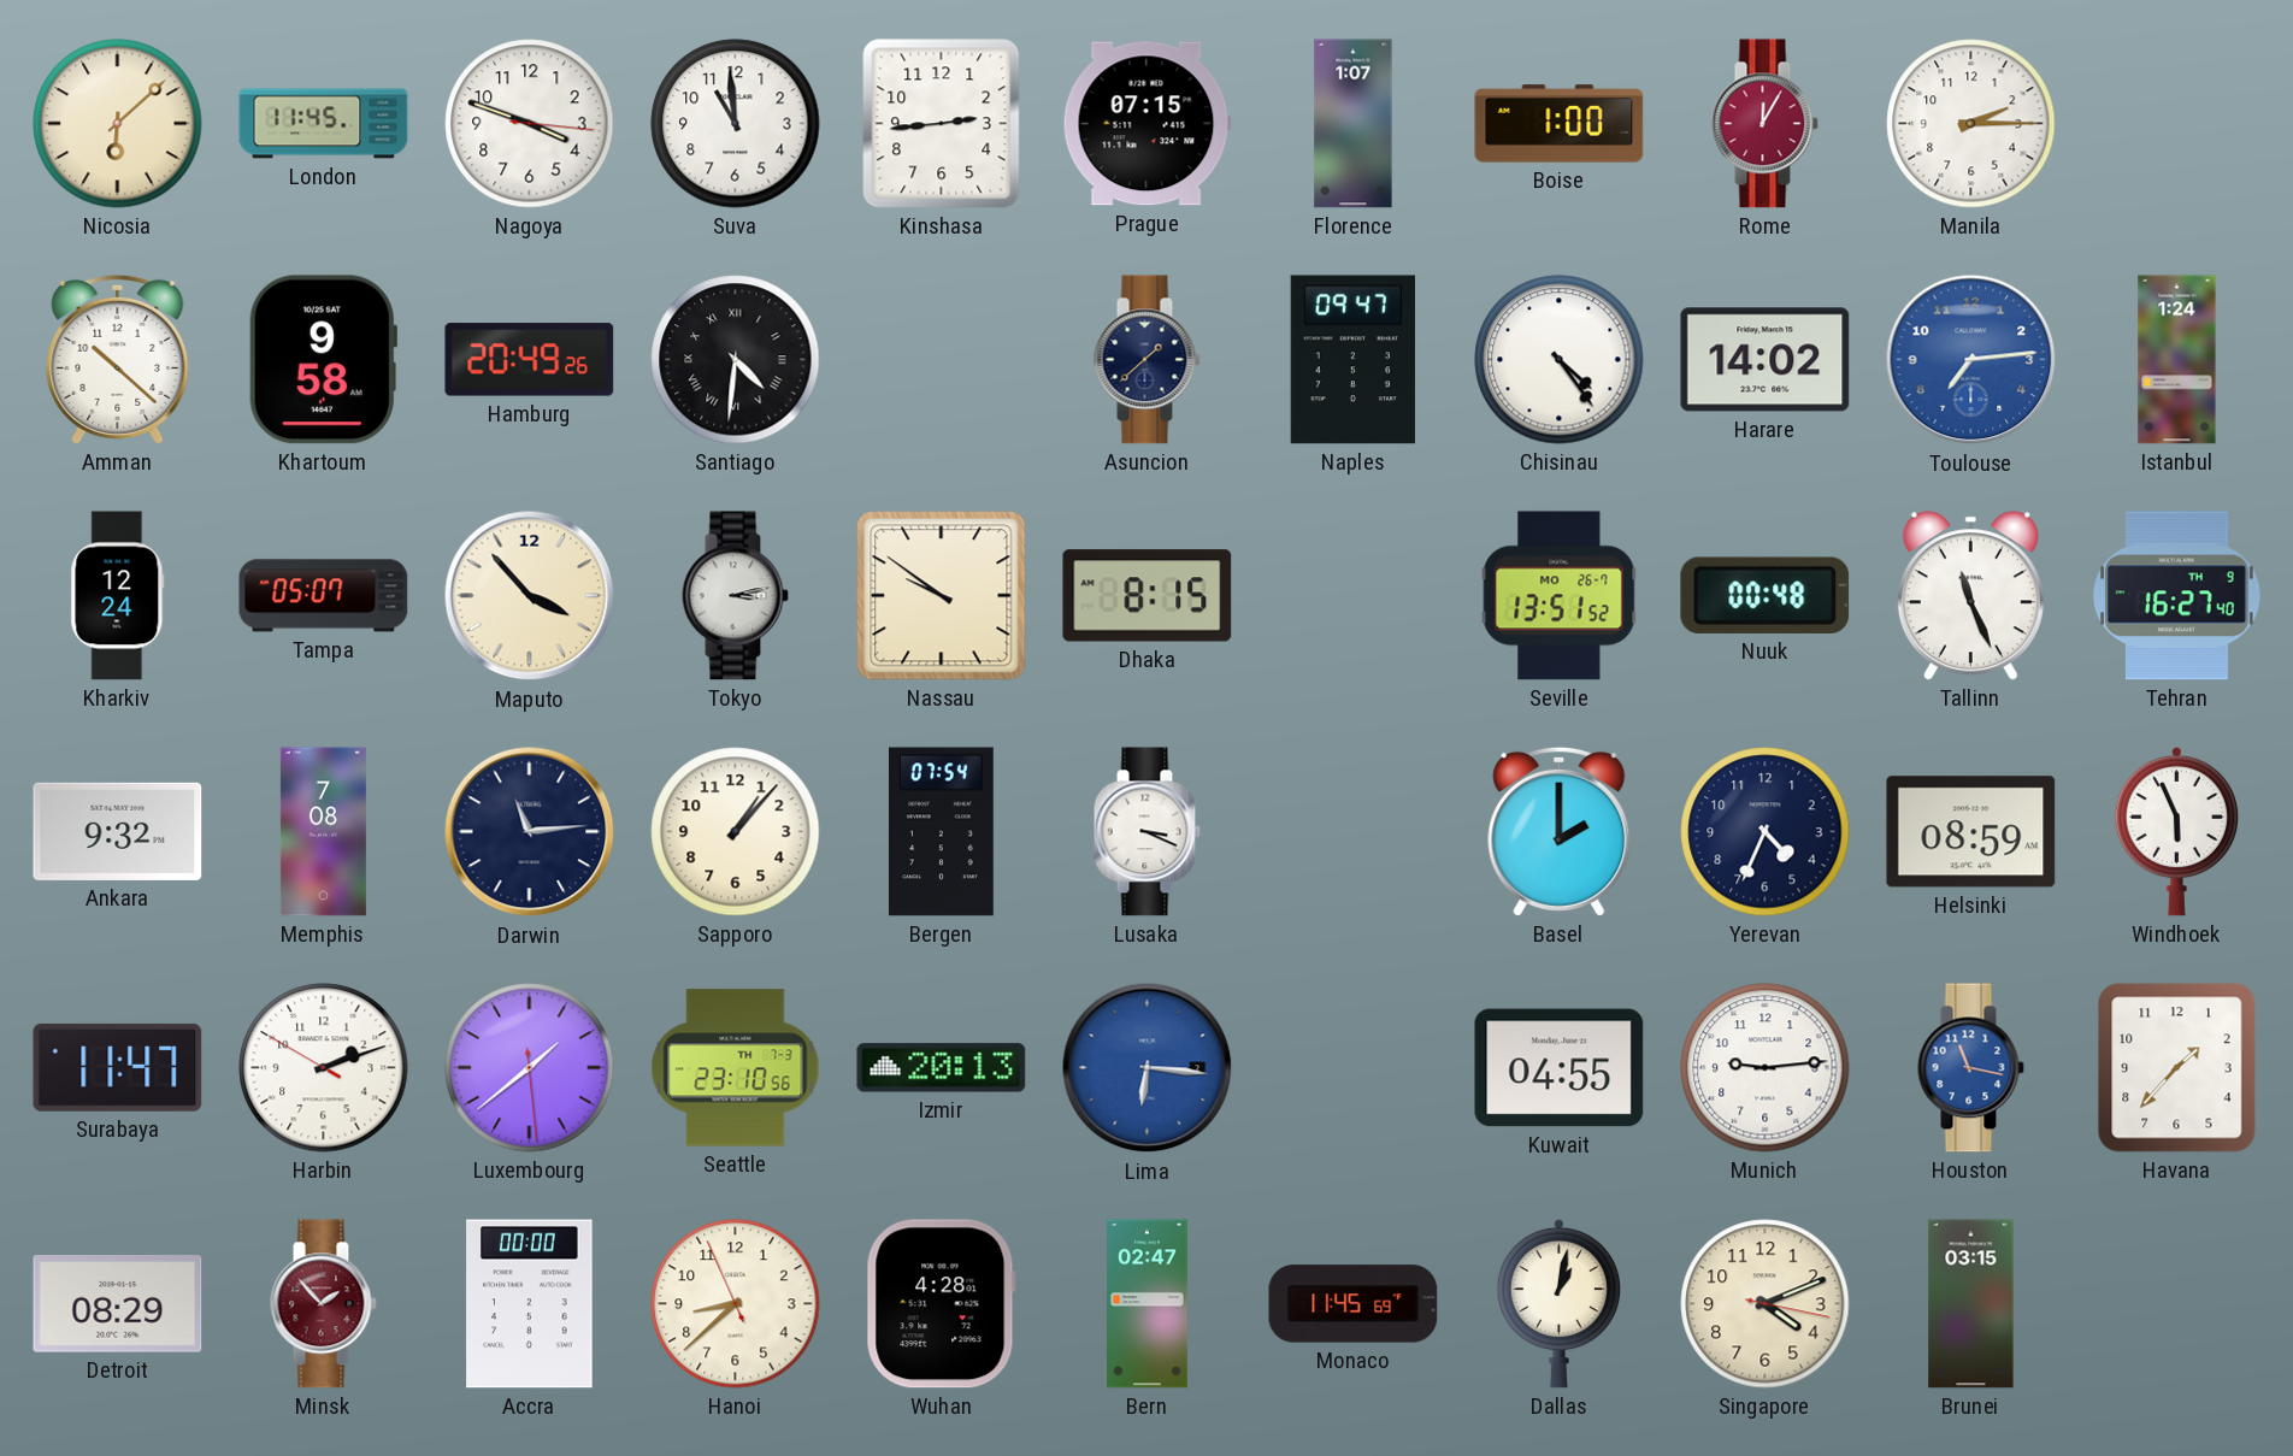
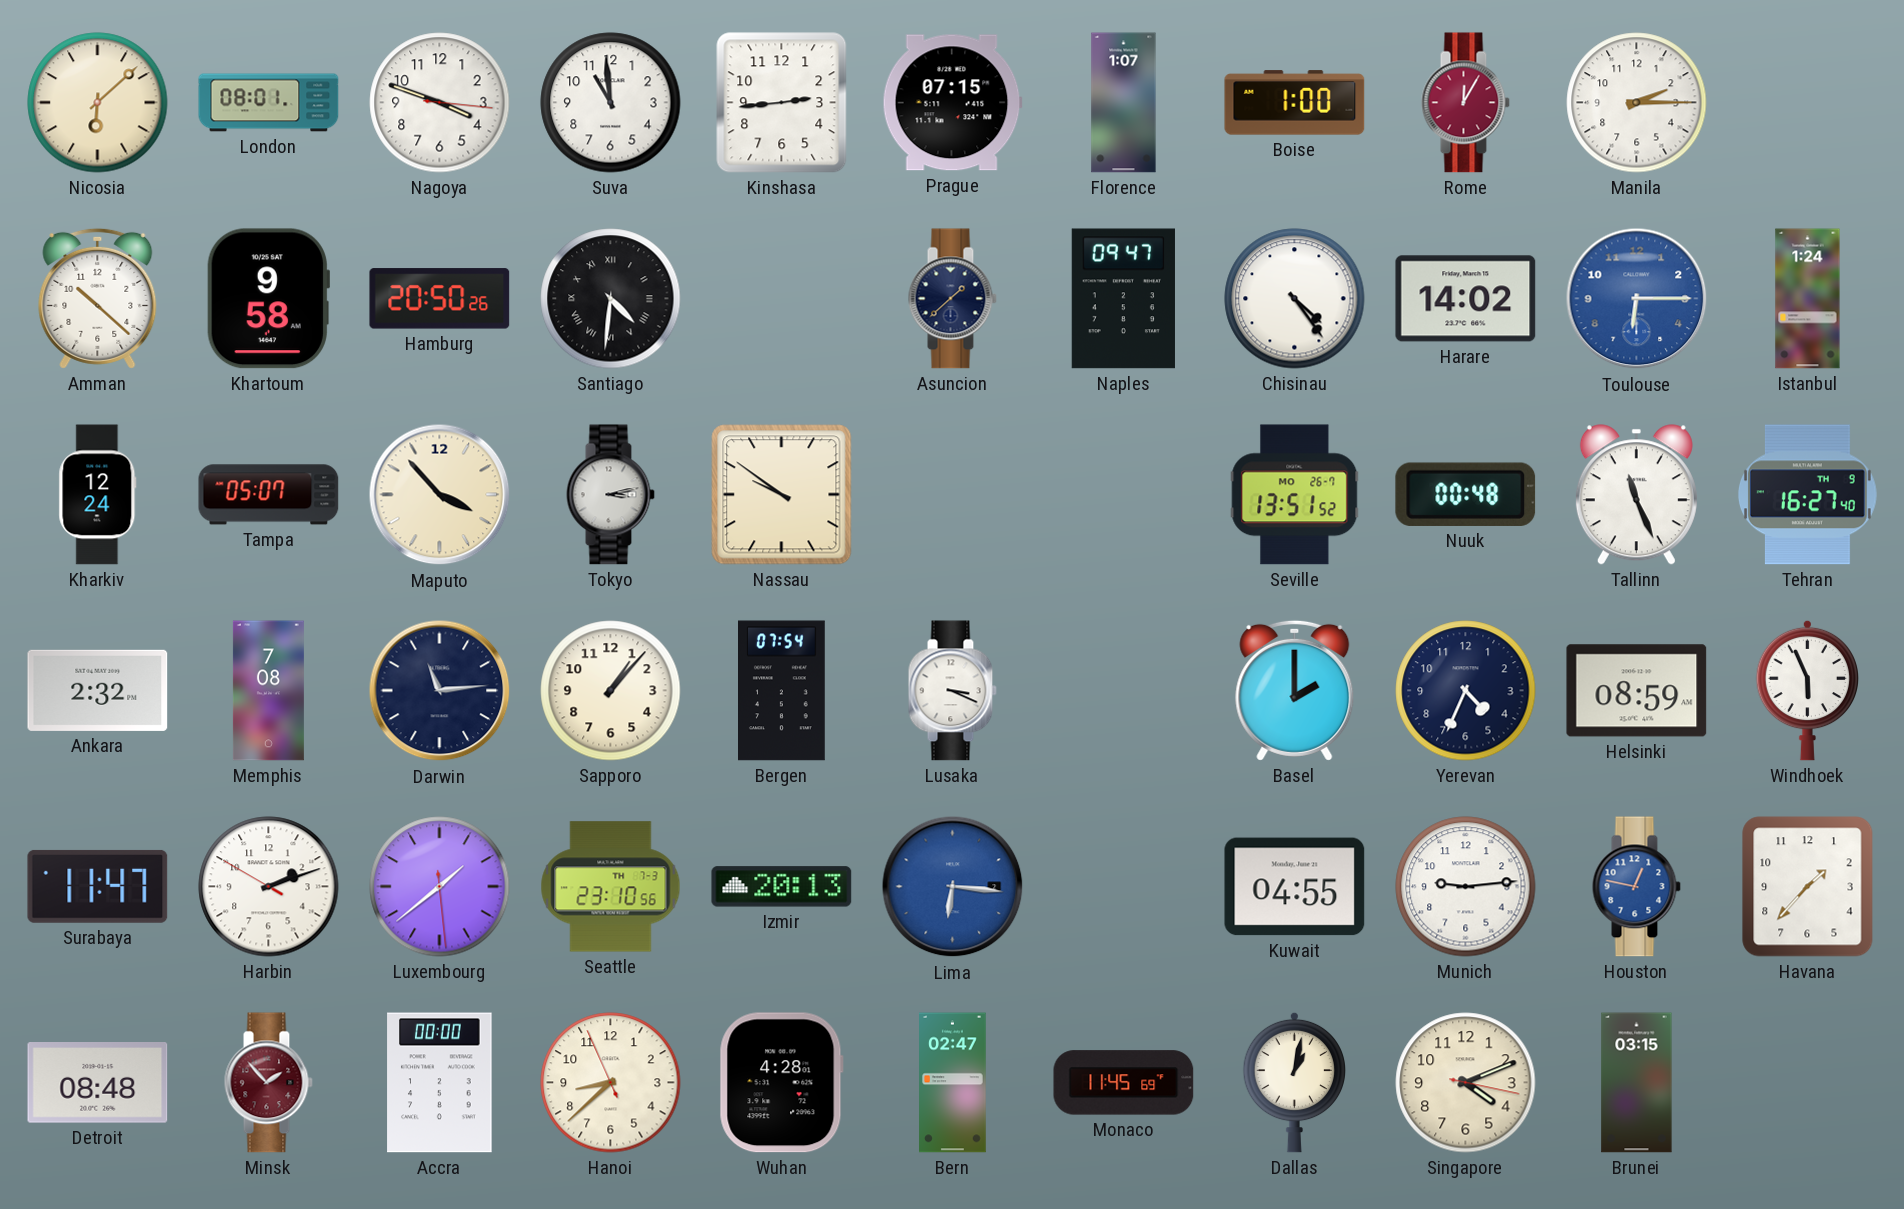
London: 11:45 -> 08:01 (269, 103)
Hamburg: 20:49 -> 20:50 (440, 299)
Toulouse: 7:14 -> 6:15 (1637, 299)
Dhaka: 8:15 -> none (1148, 596)
Ankara: 9:32 -> 2:32 (98, 690)
Houston: 11:17 -> 12:47 (1636, 887)
Detroit: 08:29 -> 08:48 (98, 1083)
